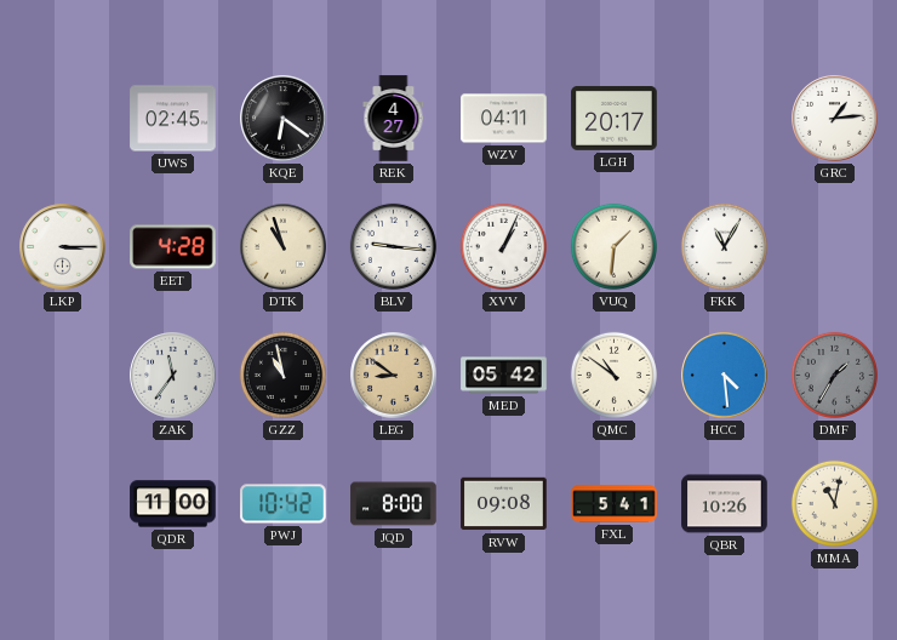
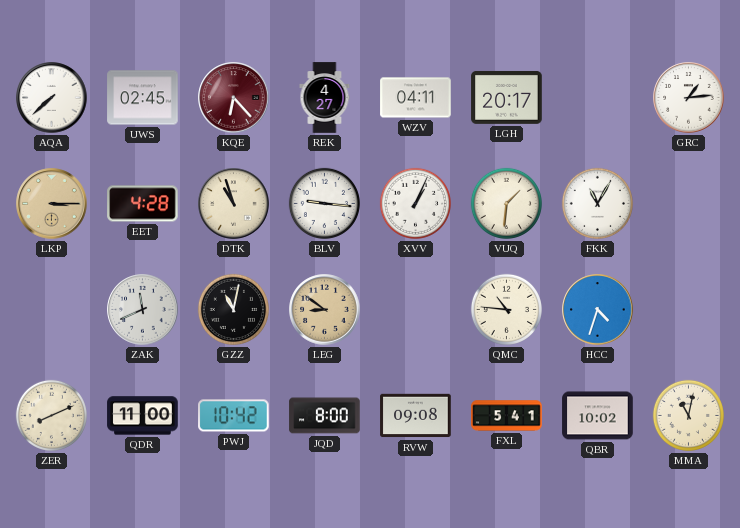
AQA: none -> 7:38 (52, 98)
KQE: 6:21 -> 6:23 (234, 98)
KQE dial: black -> burgundy (234, 98)
LKP dial: white -> champagne (52, 204)
ZAK: 11:36 -> 11:41 (143, 310)
GZZ: 10:58 -> 11:02 (233, 309)
MED: 05:42 -> none (504, 376)
QMC: 10:51 -> 10:46 (506, 309)
HCC: 4:29 -> 4:33 (598, 310)
DMF: 1:35 -> none (834, 375)
ZER: none -> 8:11 (51, 415)
QBR: 10:26 -> 10:02 (598, 416)
